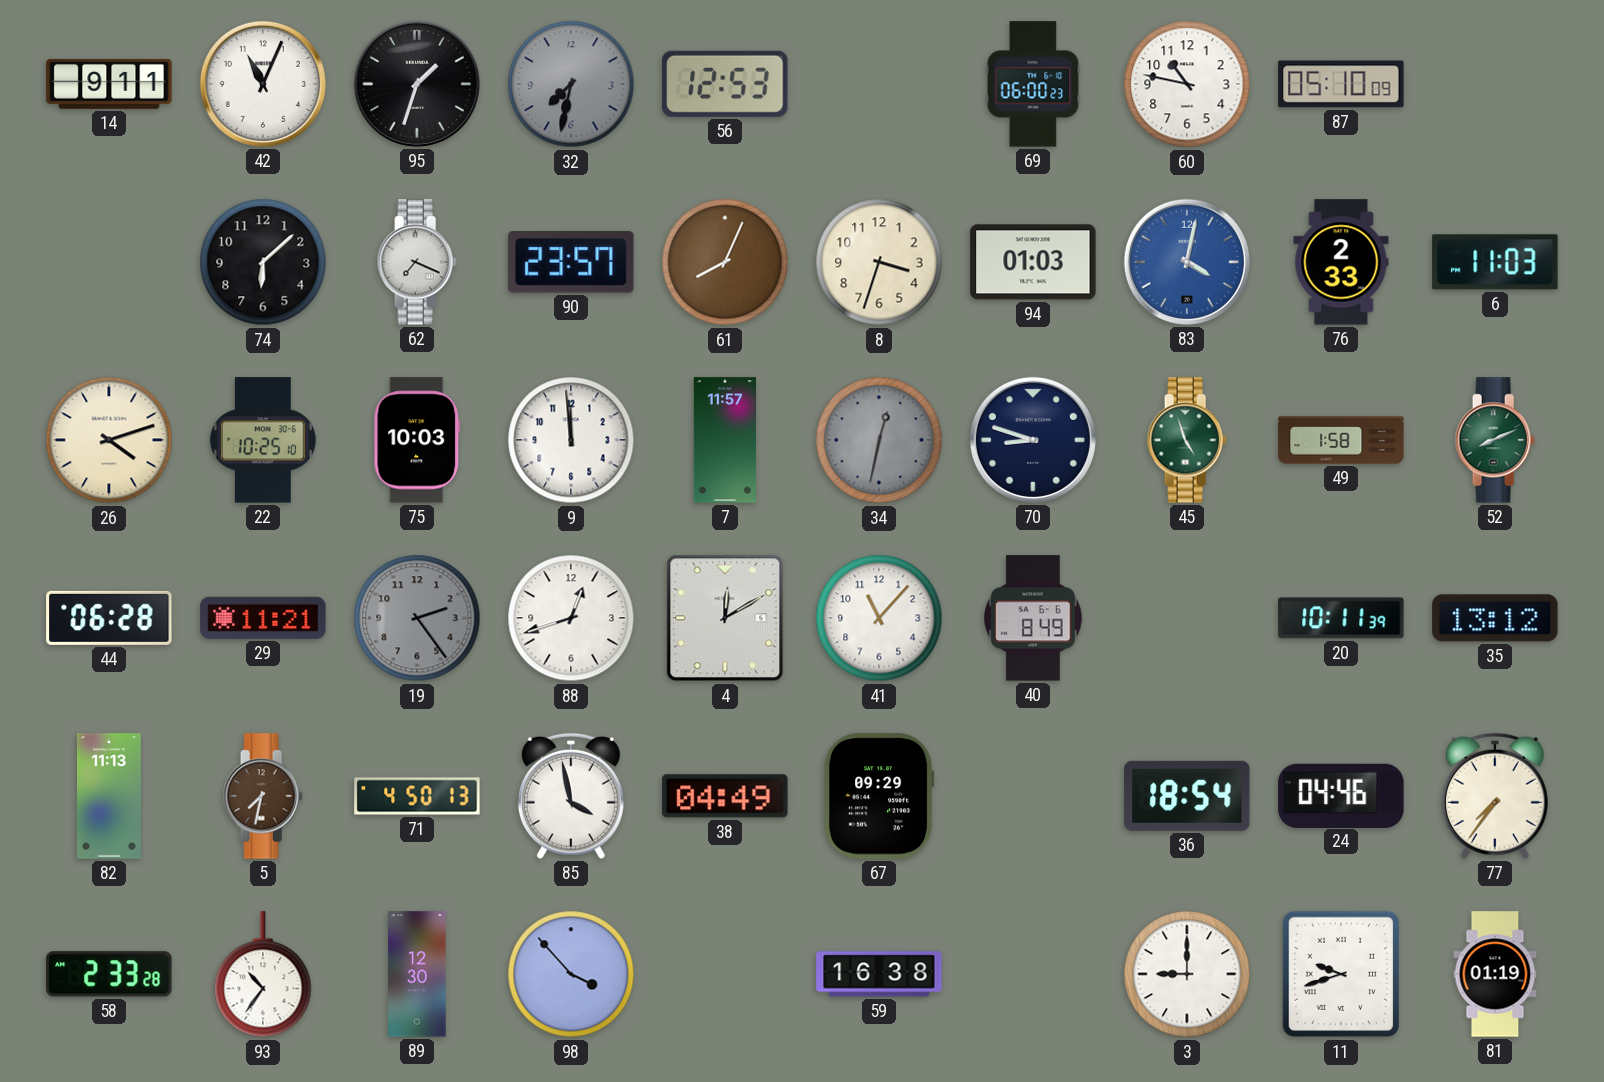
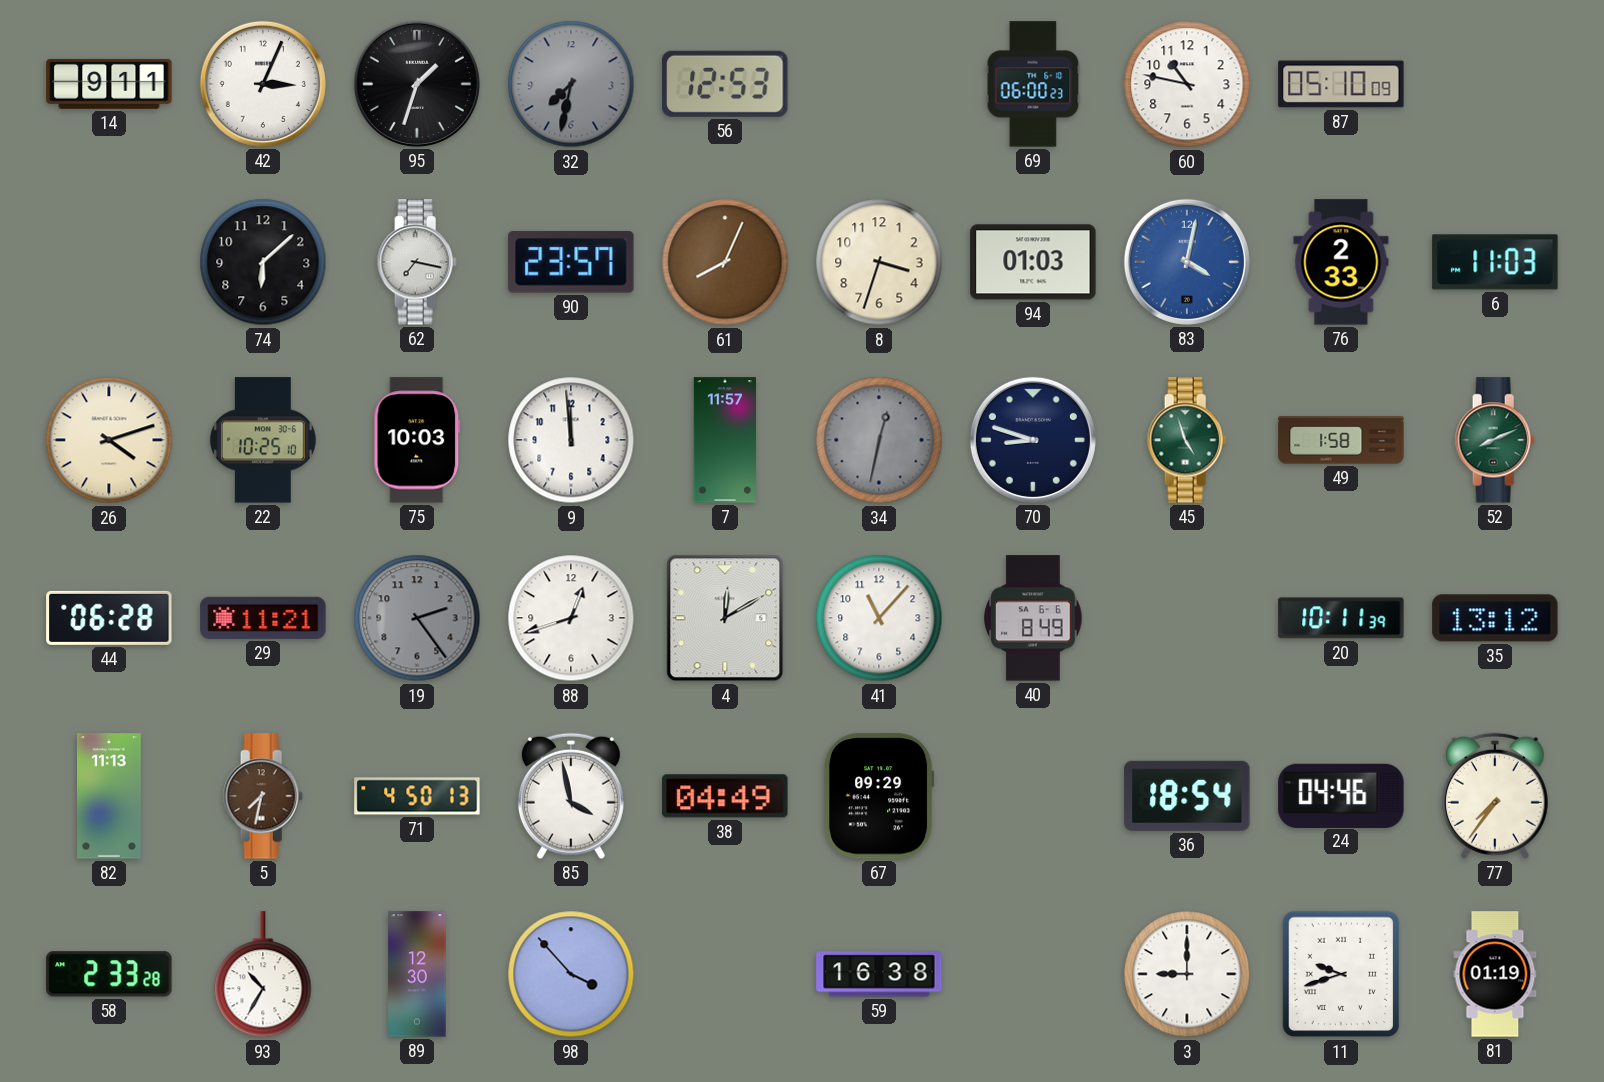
42: 11:04 -> 3:04 (263, 84)
62: 7:19 -> 7:17 (417, 262)
93: 10:36 -> 10:35 (263, 975)
